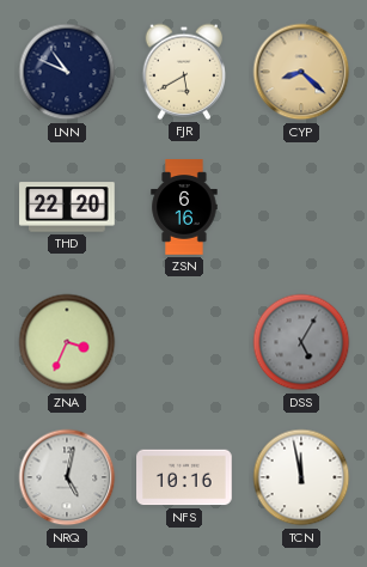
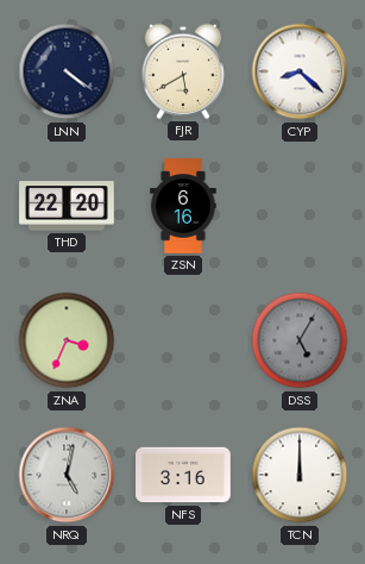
LNN: 10:49 -> 4:21 (67, 71)
CYP dial: champagne -> white (300, 71)
NFS: 10:16 -> 3:16 (183, 475)
TCN: 11:58 -> 12:00 (300, 475)
